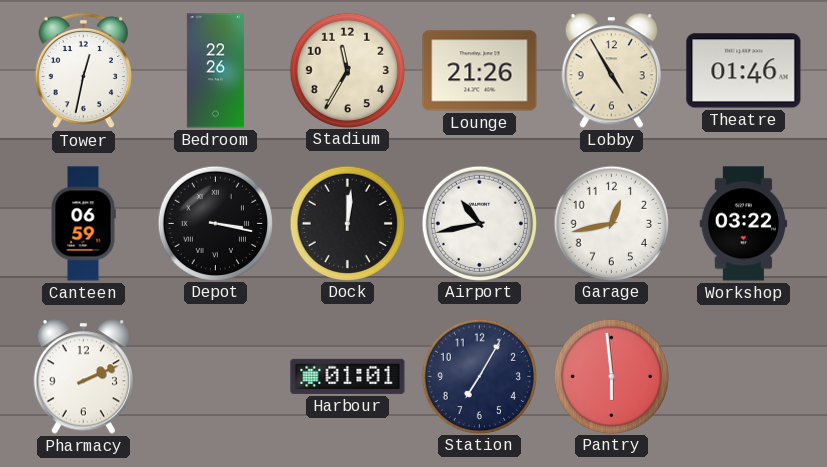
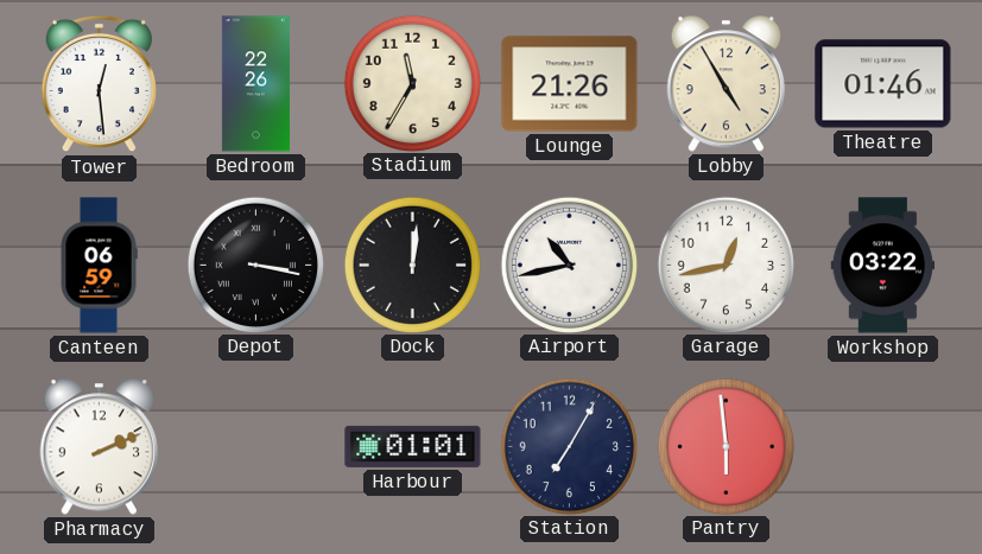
Tower: 12:32 -> 12:29 (99, 84)
